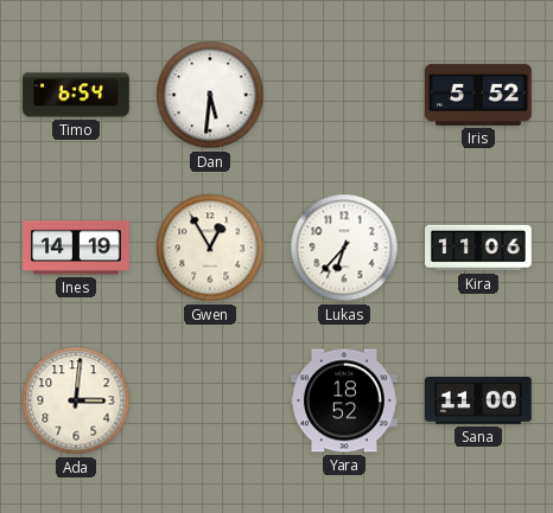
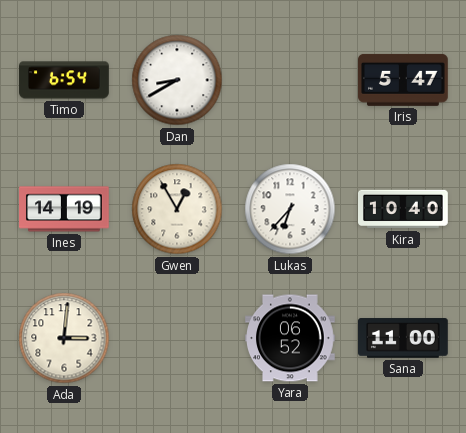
Dan: 5:31 -> 8:40 (177, 80)
Iris: 5:52 -> 5:47 (404, 80)
Kira: 11:06 -> 10:40 (404, 209)
Yara: 18:52 -> 06:52 (290, 338)
